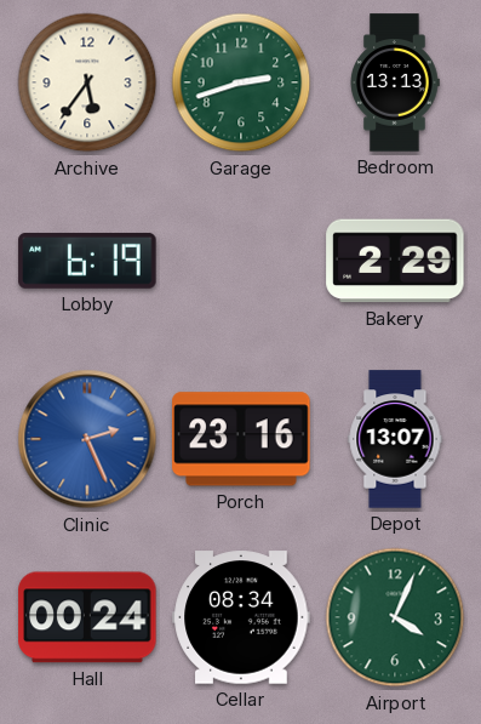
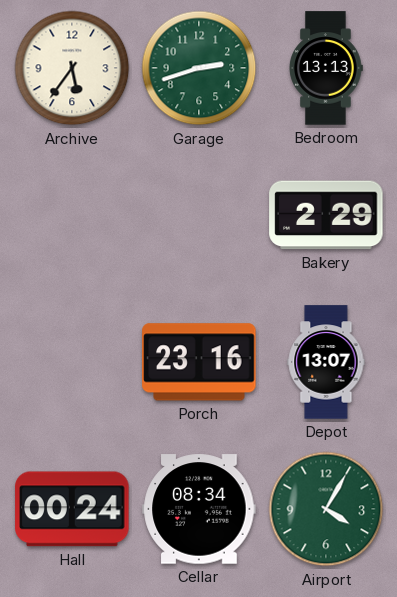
Lobby: 6:19 -> none (87, 261)
Clinic: 2:26 -> none (87, 439)
Airport: 4:04 -> 4:05 (326, 509)
